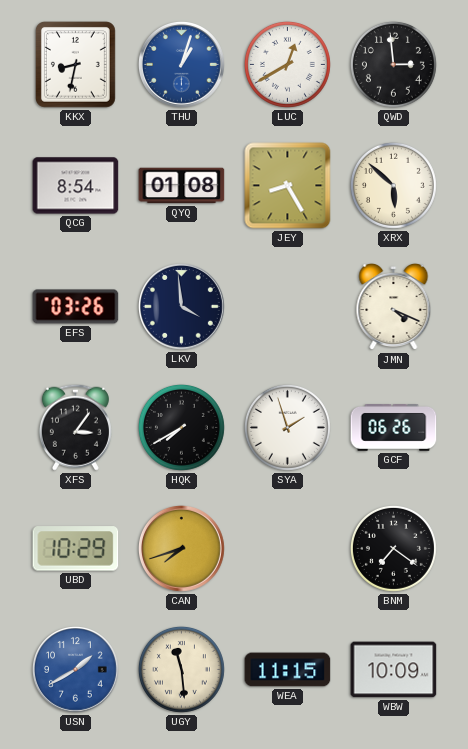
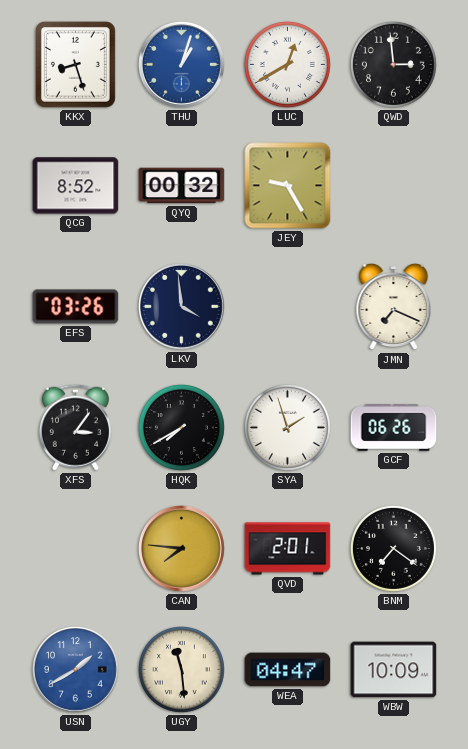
KKX: 8:32 -> 8:27 (75, 64)
QCG: 8:54 -> 8:52 (76, 186)
QYQ: 01:08 -> 00:32 (182, 186)
JEY: 8:25 -> 9:25 (288, 186)
XRX: 5:52 -> none (393, 185)
JMN: 4:19 -> 7:19 (394, 307)
UBD: 10:29 -> none (76, 549)
CAN: 7:42 -> 7:46 (182, 549)
QVD: none -> 2:01 (288, 549)
WEA: 11:15 -> 04:47 (288, 670)
